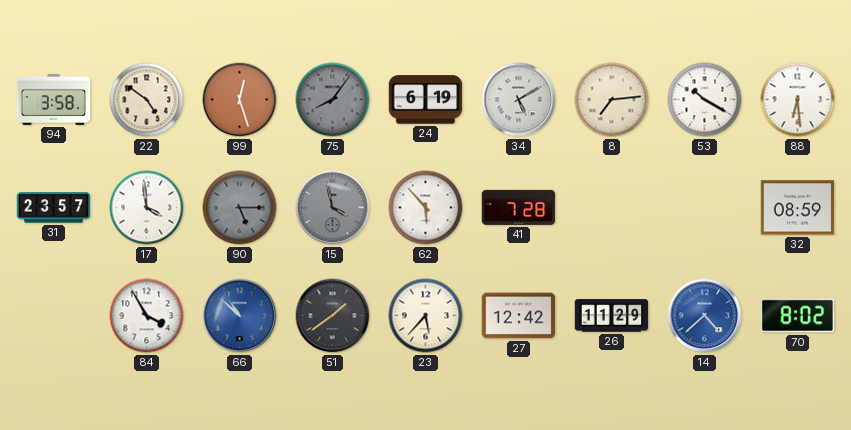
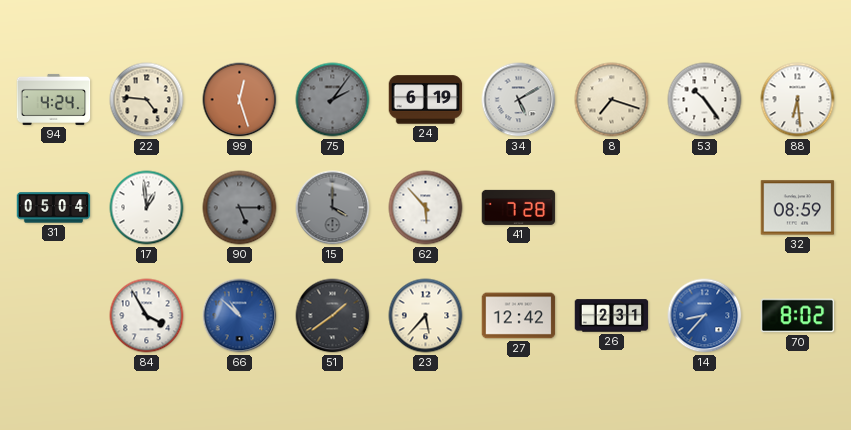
94: 3:58 -> 4:24 (54, 99)
22: 4:51 -> 4:46 (147, 100)
75: 8:06 -> 2:06 (333, 100)
8: 7:14 -> 7:18 (612, 100)
53: 10:20 -> 10:24 (705, 100)
31: 23:57 -> 05:04 (54, 208)
17: 3:59 -> 12:59 (147, 208)
15: 3:58 -> 4:00 (333, 208)
26: 11:29 -> 2:31 (612, 316)
14: 4:38 -> 8:37 (705, 316)
